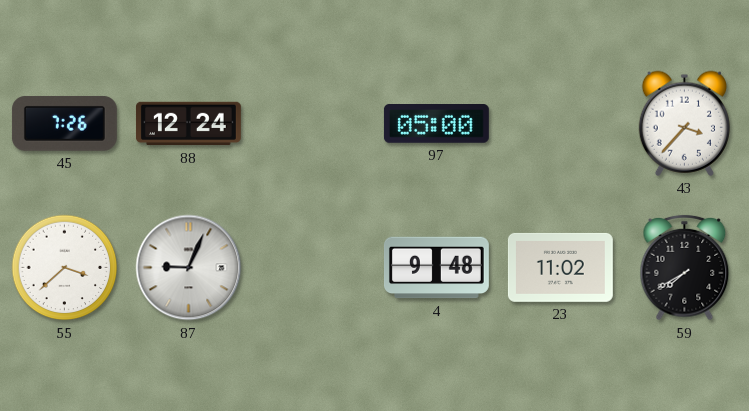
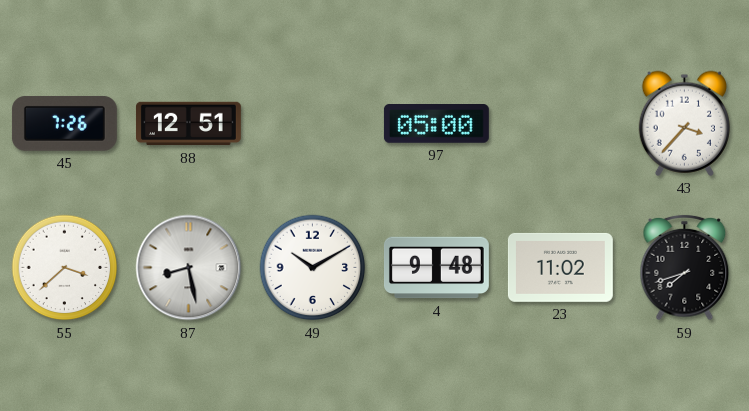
88: 12:24 -> 12:51 (188, 124)
87: 9:04 -> 8:28 (189, 268)
49: none -> 10:10 (313, 268)
59: 7:40 -> 7:42 (685, 268)
